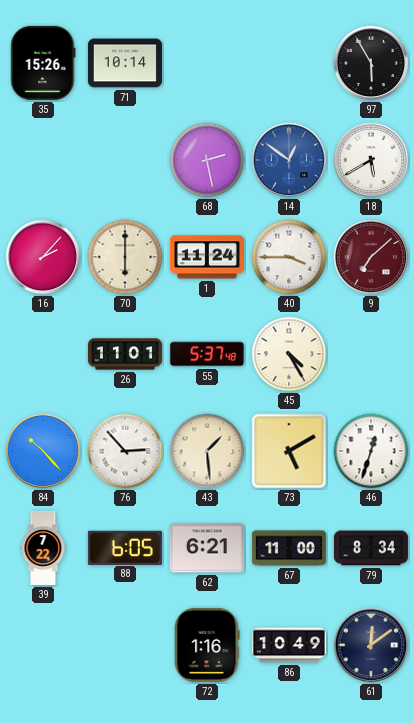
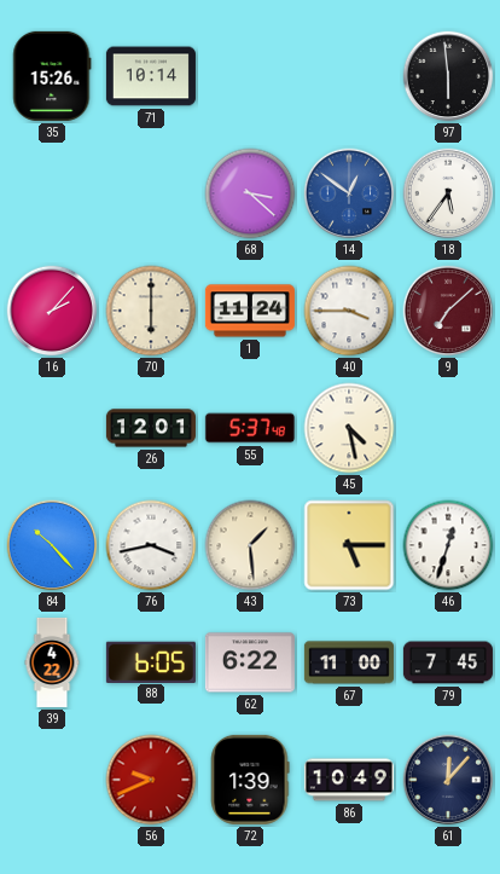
97: 5:55 -> 5:59 (448, 76)
68: 2:28 -> 3:22 (250, 193)
18: 5:40 -> 5:36 (448, 193)
26: 11:01 -> 12:01 (151, 428)
45: 4:25 -> 4:28 (349, 428)
76: 2:53 -> 3:43 (151, 545)
73: 5:10 -> 5:15 (349, 545)
39: 7:22 -> 4:22 (52, 662)
62: 6:21 -> 6:22 (250, 662)
79: 8:34 -> 7:45 (448, 662)
56: none -> 9:41 (151, 780)
72: 1:16 -> 1:39 (250, 780)
61: 12:09 -> 12:07 (448, 780)
